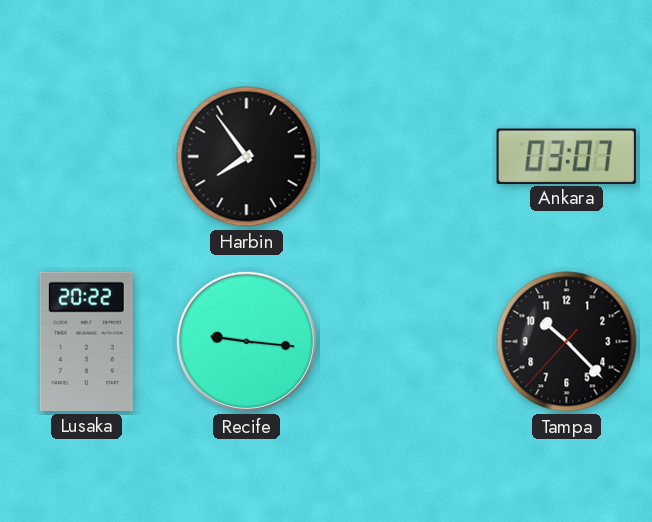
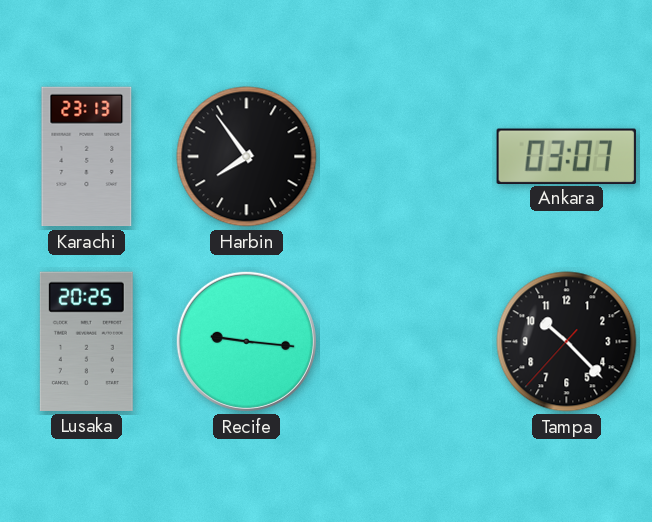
Karachi: none -> 23:13 (87, 157)
Lusaka: 20:22 -> 20:25 (86, 341)
